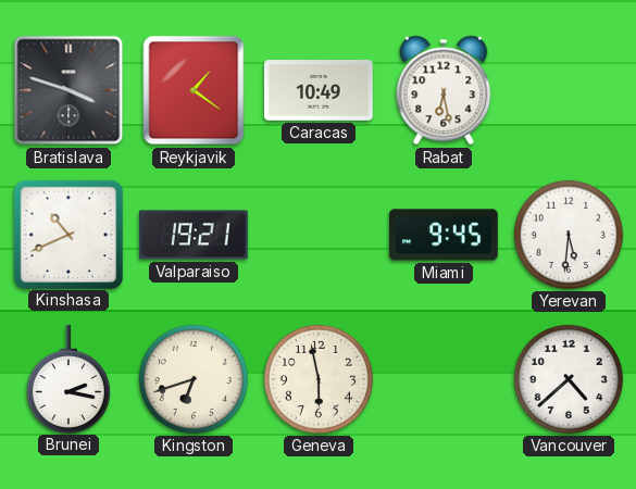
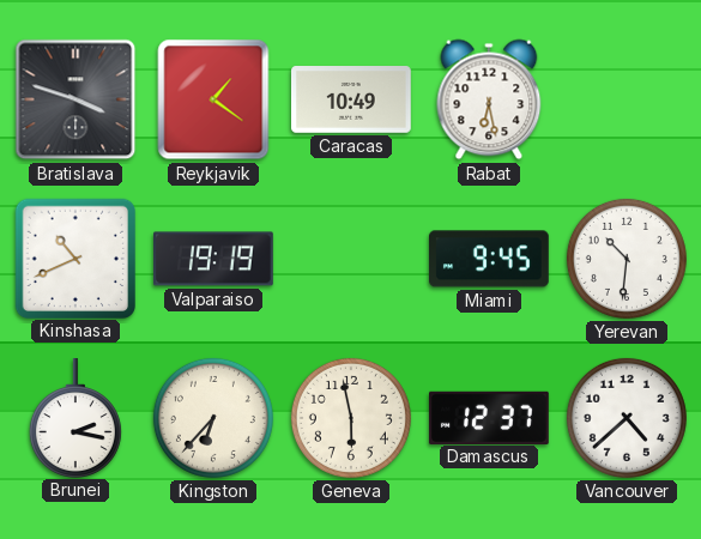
Valparaiso: 19:21 -> 19:19 (214, 259)
Yerevan: 5:31 -> 10:31 (627, 259)
Kingston: 6:42 -> 6:37 (213, 418)
Damascus: none -> 12:37 (490, 417)
